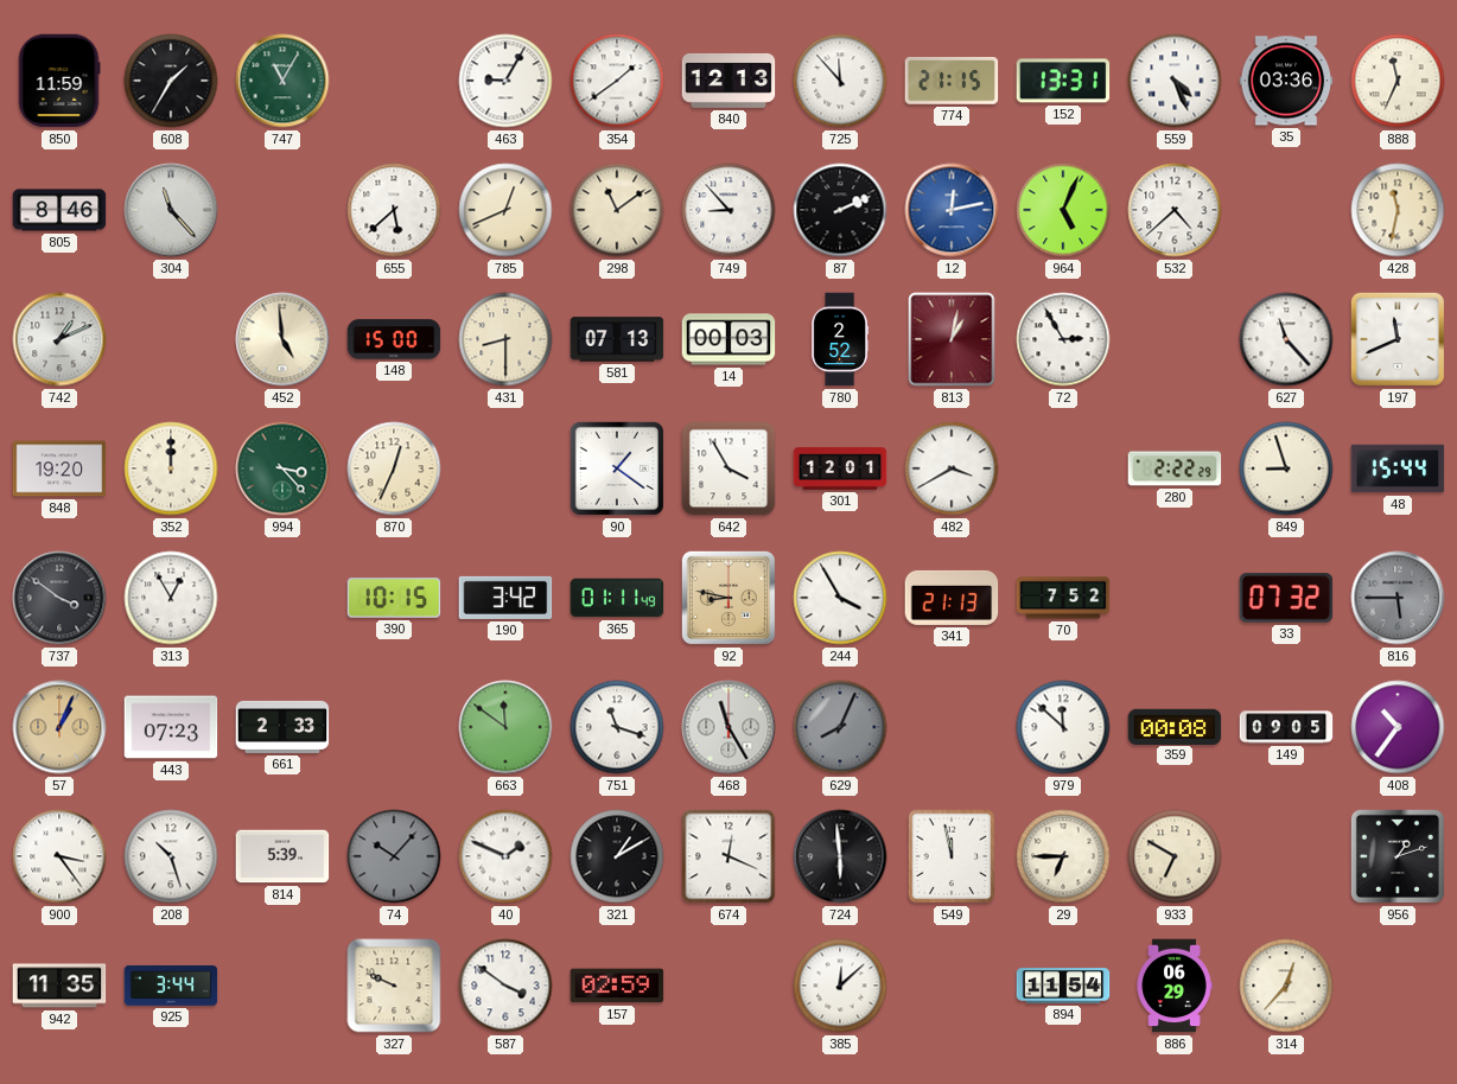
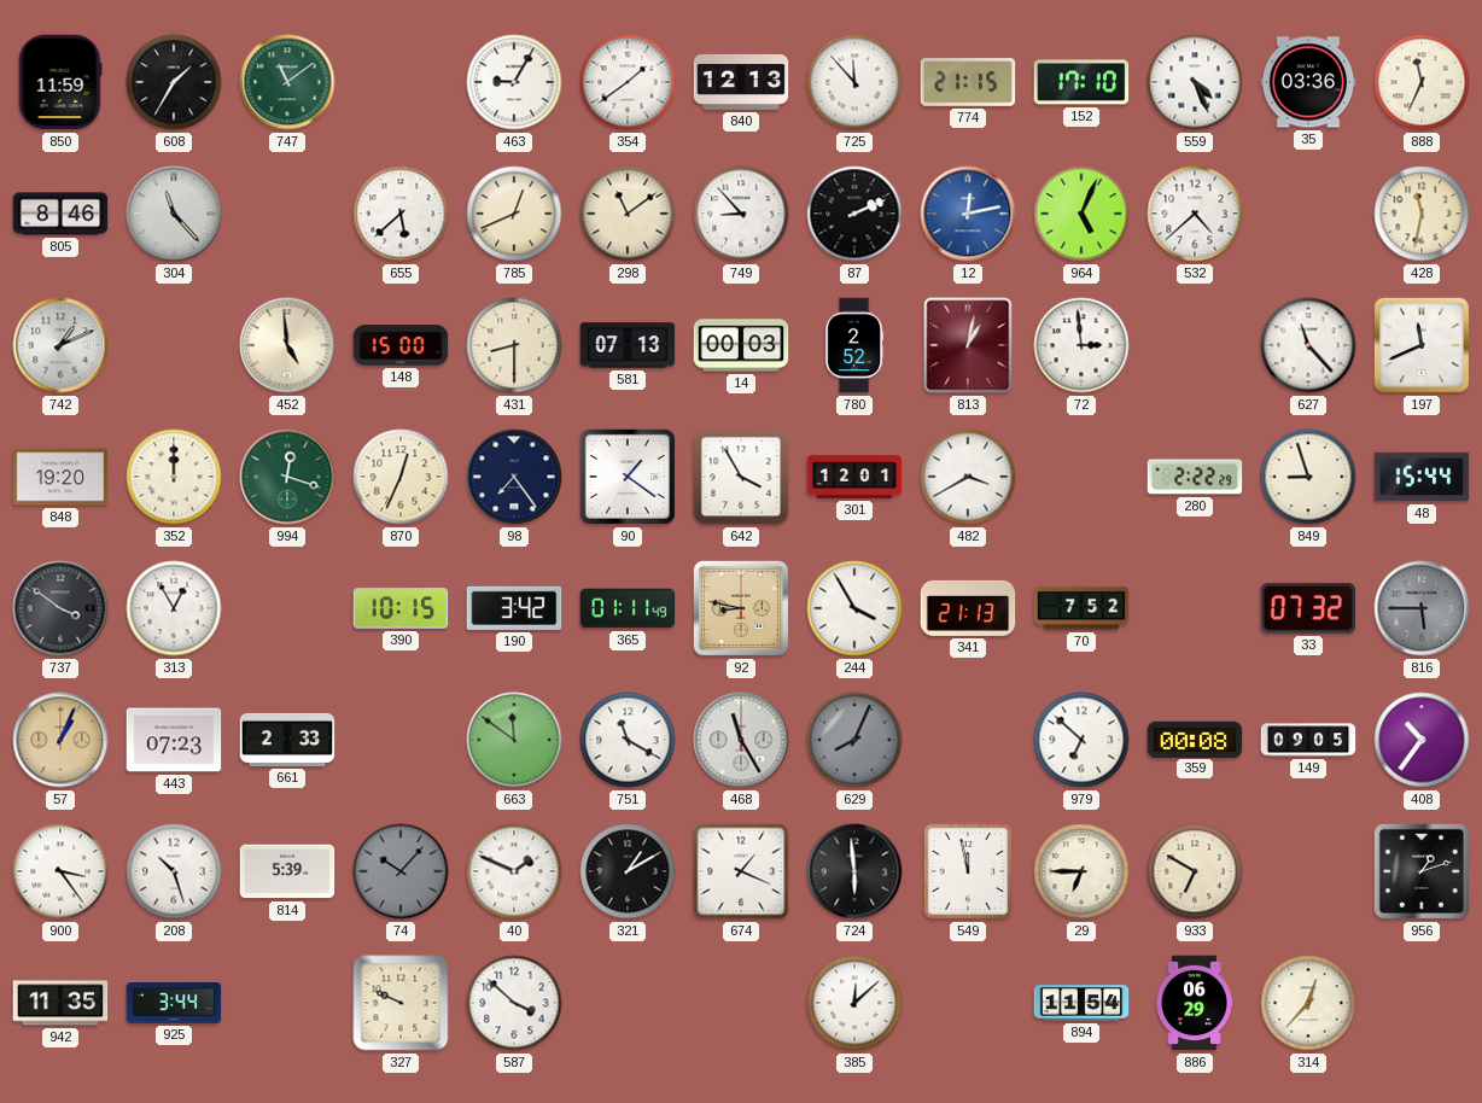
747: 11:05 -> 11:09 (287, 82)
152: 13:31 -> 17:10 (1081, 82)
72: 2:55 -> 2:59 (1081, 345)
994: 3:23 -> 12:18 (287, 477)
98: none -> 7:24 (514, 477)
751: 11:18 -> 11:20 (628, 740)
979: 11:52 -> 6:52 (1081, 740)
674: 12:19 -> 1:19 (741, 871)
587: 3:51 -> 3:52 (514, 1003)
157: 02:59 -> none (617, 986)
